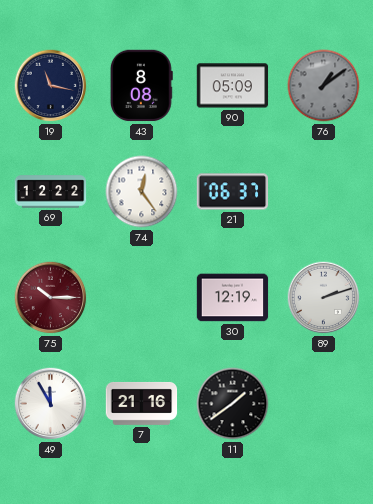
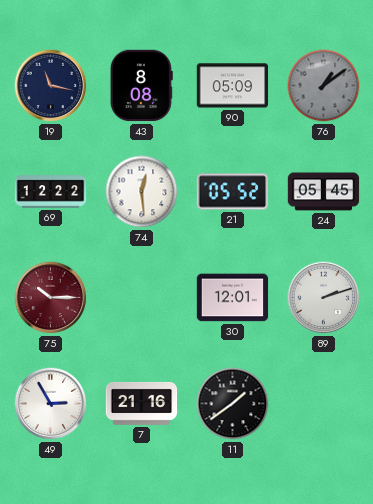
74: 12:24 -> 12:29 (142, 192)
21: 06:37 -> 05:52 (233, 192)
24: none -> 05:45 (324, 192)
30: 12:19 -> 12:01 (233, 298)
49: 11:55 -> 2:55 (51, 404)
